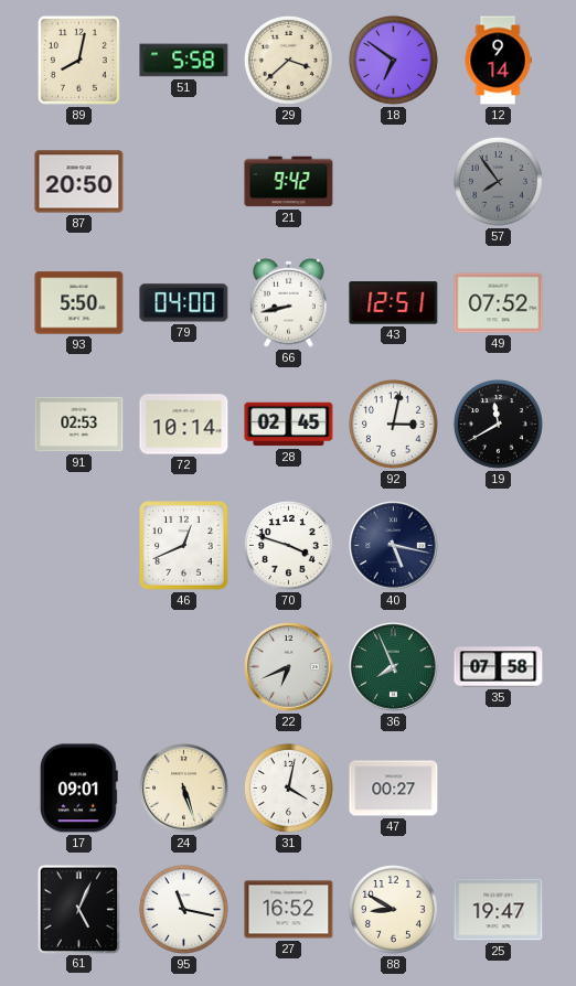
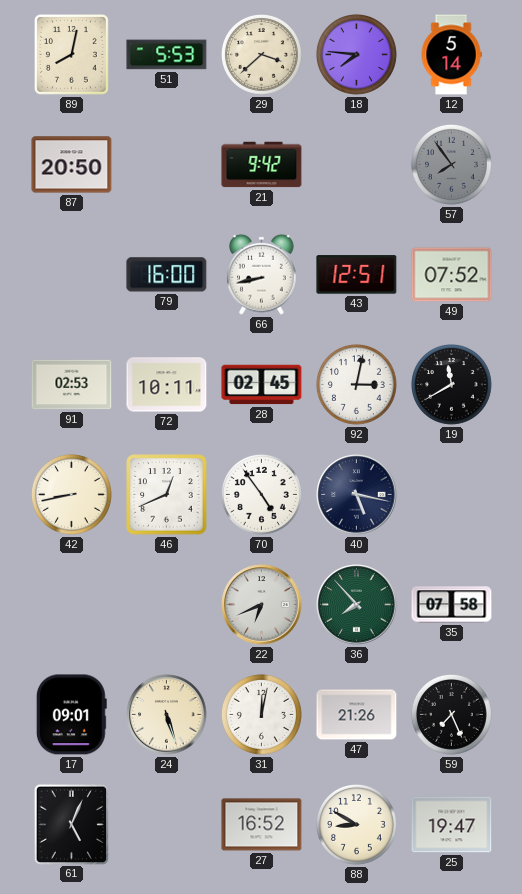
51: 5:58 -> 5:53 (167, 55)
18: 6:51 -> 7:46 (356, 54)
12: 9:14 -> 5:14 (451, 55)
93: 5:50 -> none (79, 303)
79: 04:00 -> 16:00 (167, 275)
72: 10:14 -> 10:11 (167, 385)
42: none -> 8:43 (71, 494)
70: 3:48 -> 4:54 (261, 494)
36: 7:56 -> 7:53 (357, 605)
31: 4:02 -> 12:02 (261, 714)
47: 00:27 -> 21:26 (357, 715)
59: none -> 7:26 (451, 714)
95: 11:17 -> none (183, 909)
